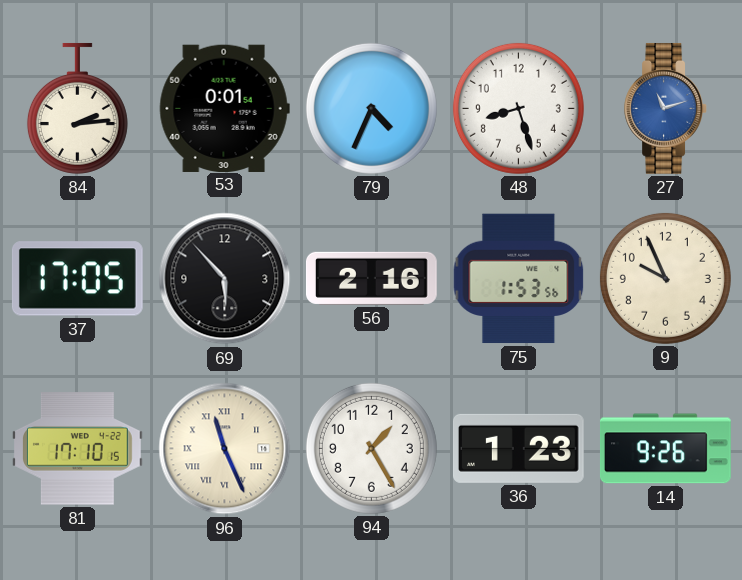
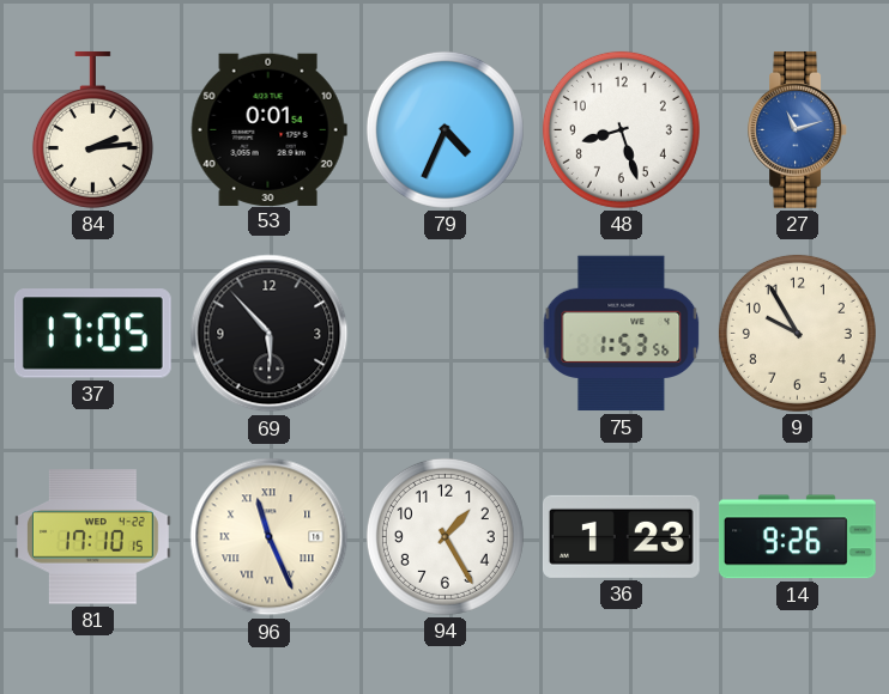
56: 2:16 -> none (372, 278)
9: 9:56 -> 9:55 (797, 333)
